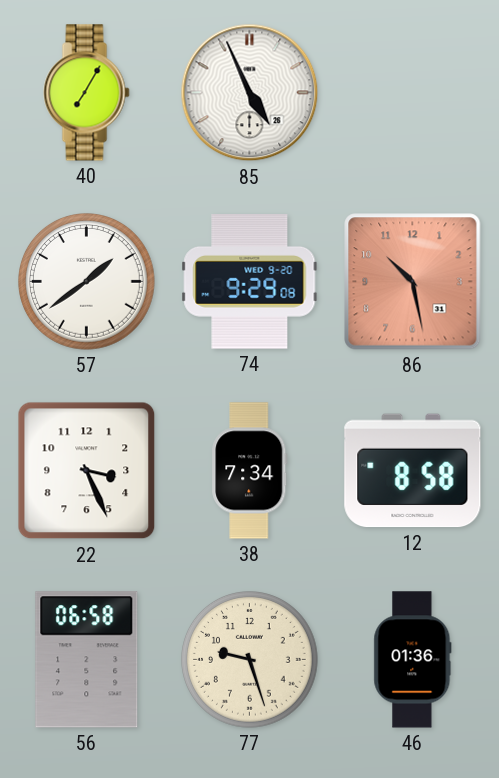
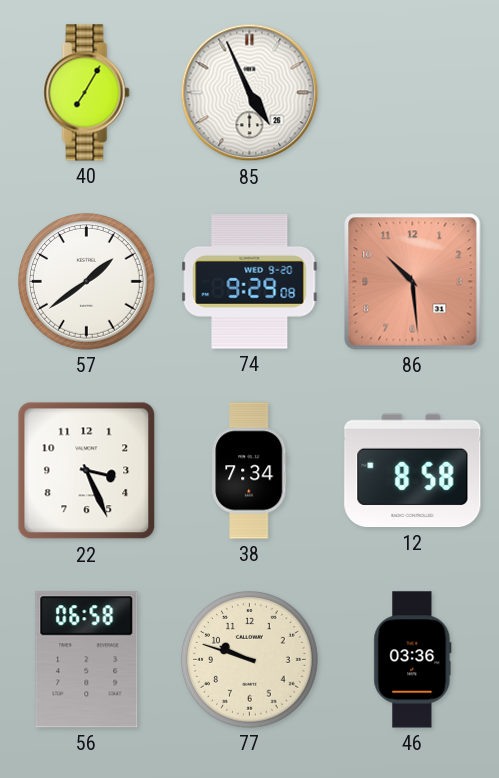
86: 10:28 -> 10:29 (413, 282)
77: 9:27 -> 9:48 (250, 660)
46: 01:36 -> 03:36 (413, 660)
